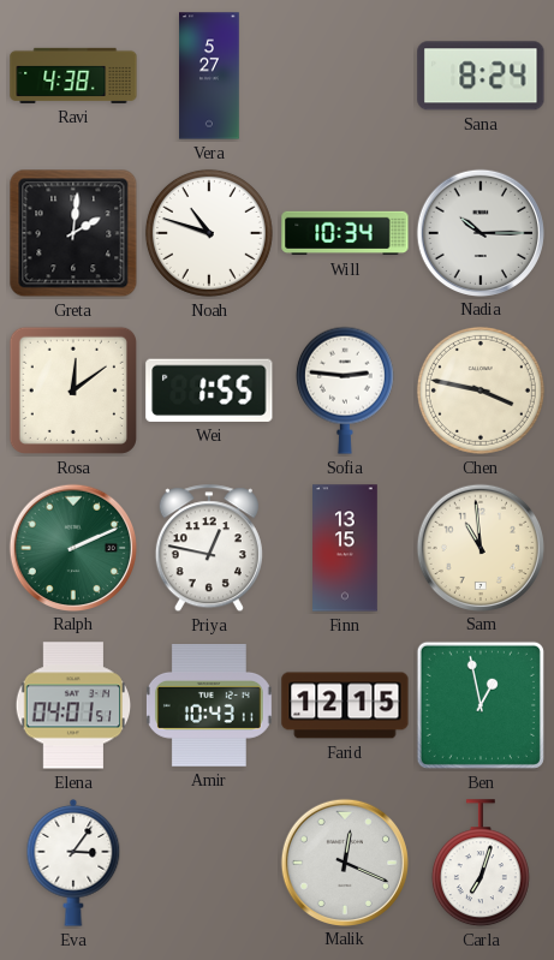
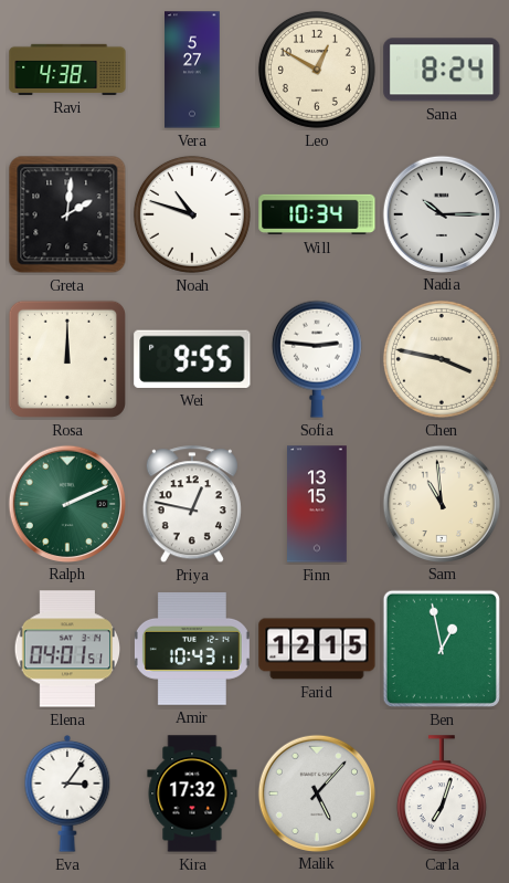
Leo: none -> 12:50 (317, 70)
Rosa: 12:09 -> 12:00 (67, 359)
Wei: 1:55 -> 9:55 (192, 359)
Kira: none -> 17:32 (192, 793)
Malik: 12:19 -> 5:07 (316, 792)
